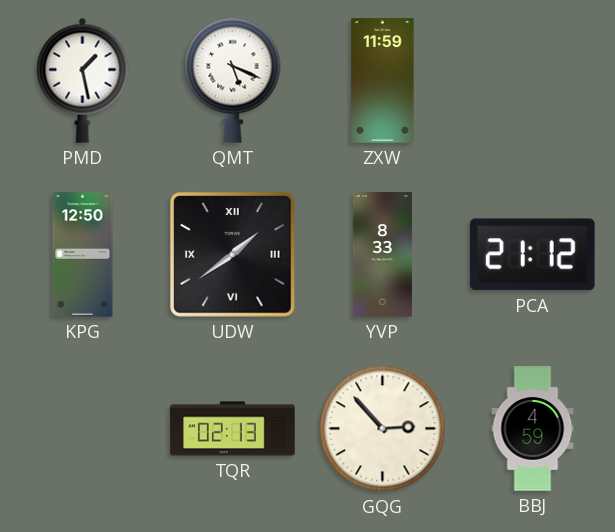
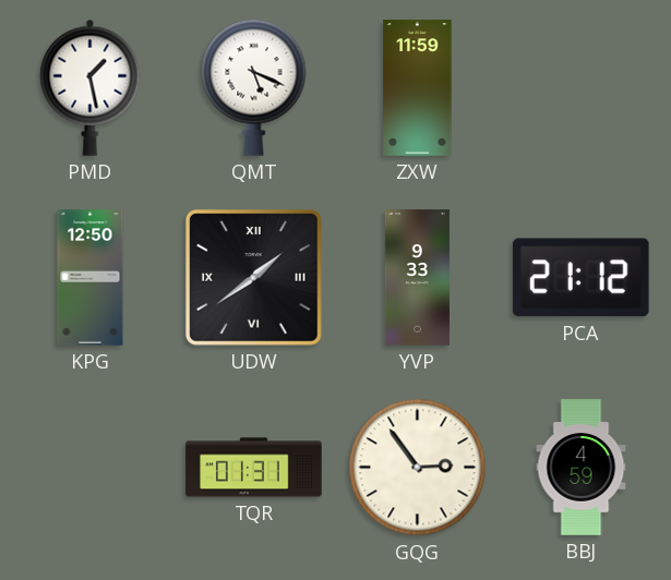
YVP: 8:33 -> 9:33 (417, 278)
TQR: 02:13 -> 01:31 (254, 468)
GQG: 2:53 -> 2:54 (418, 468)
